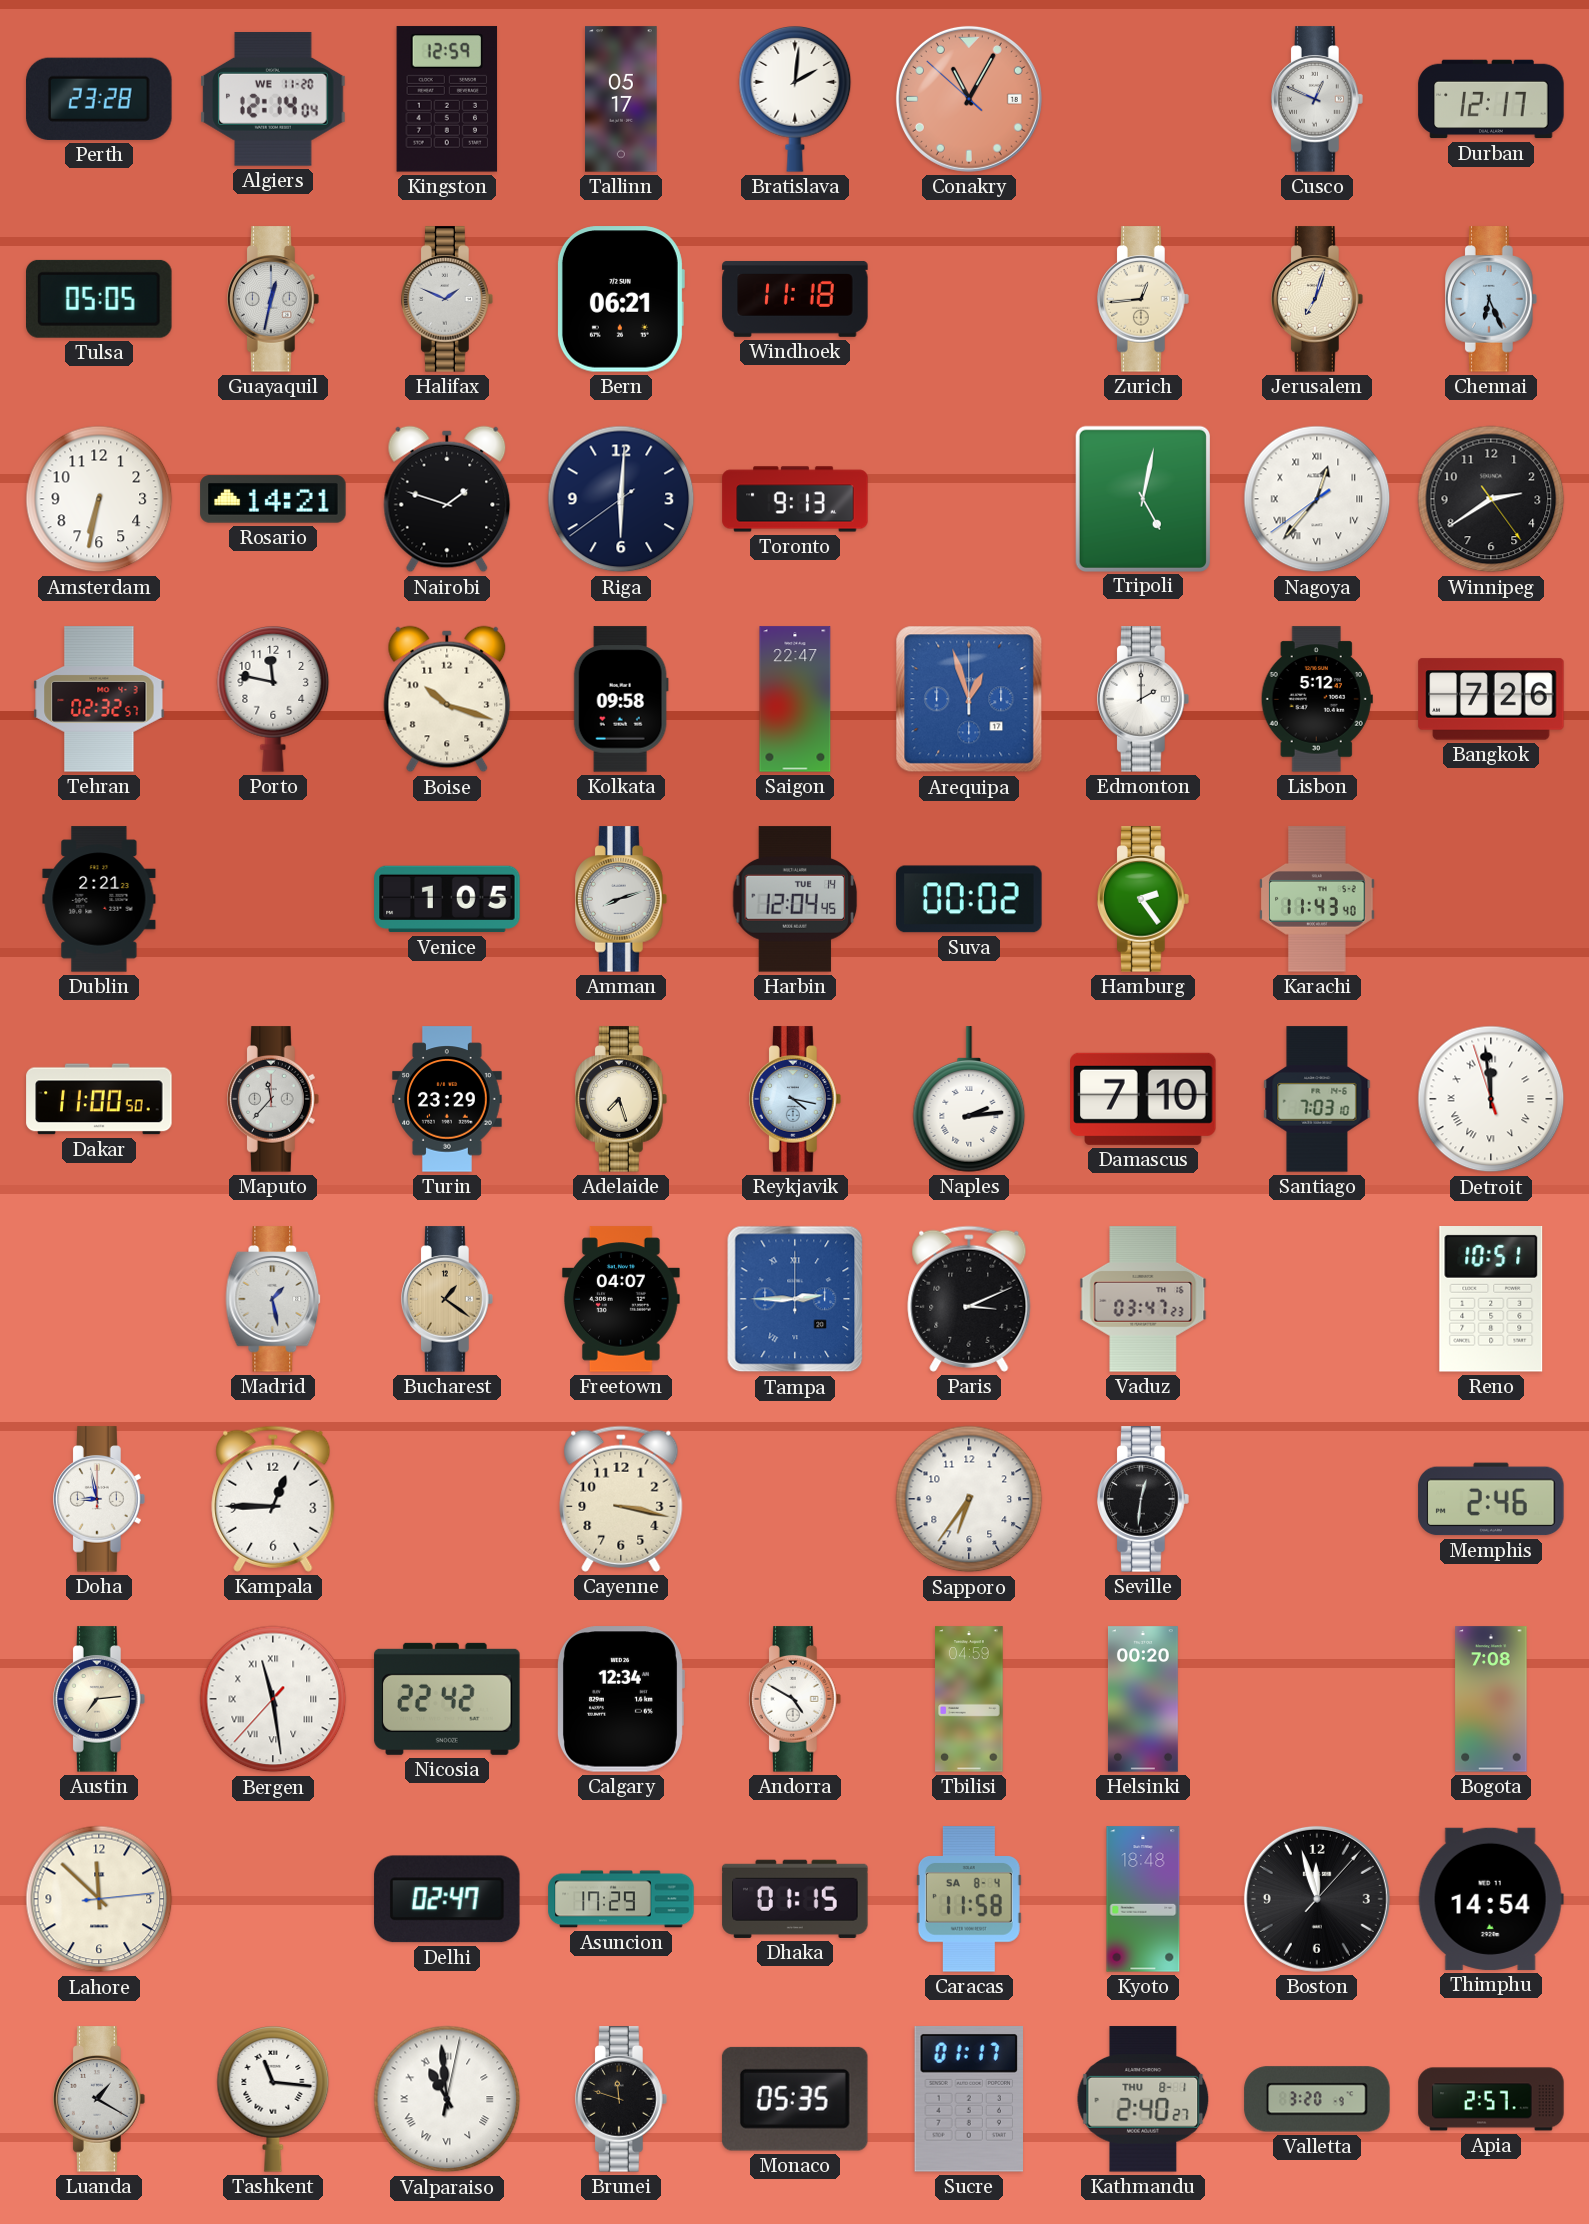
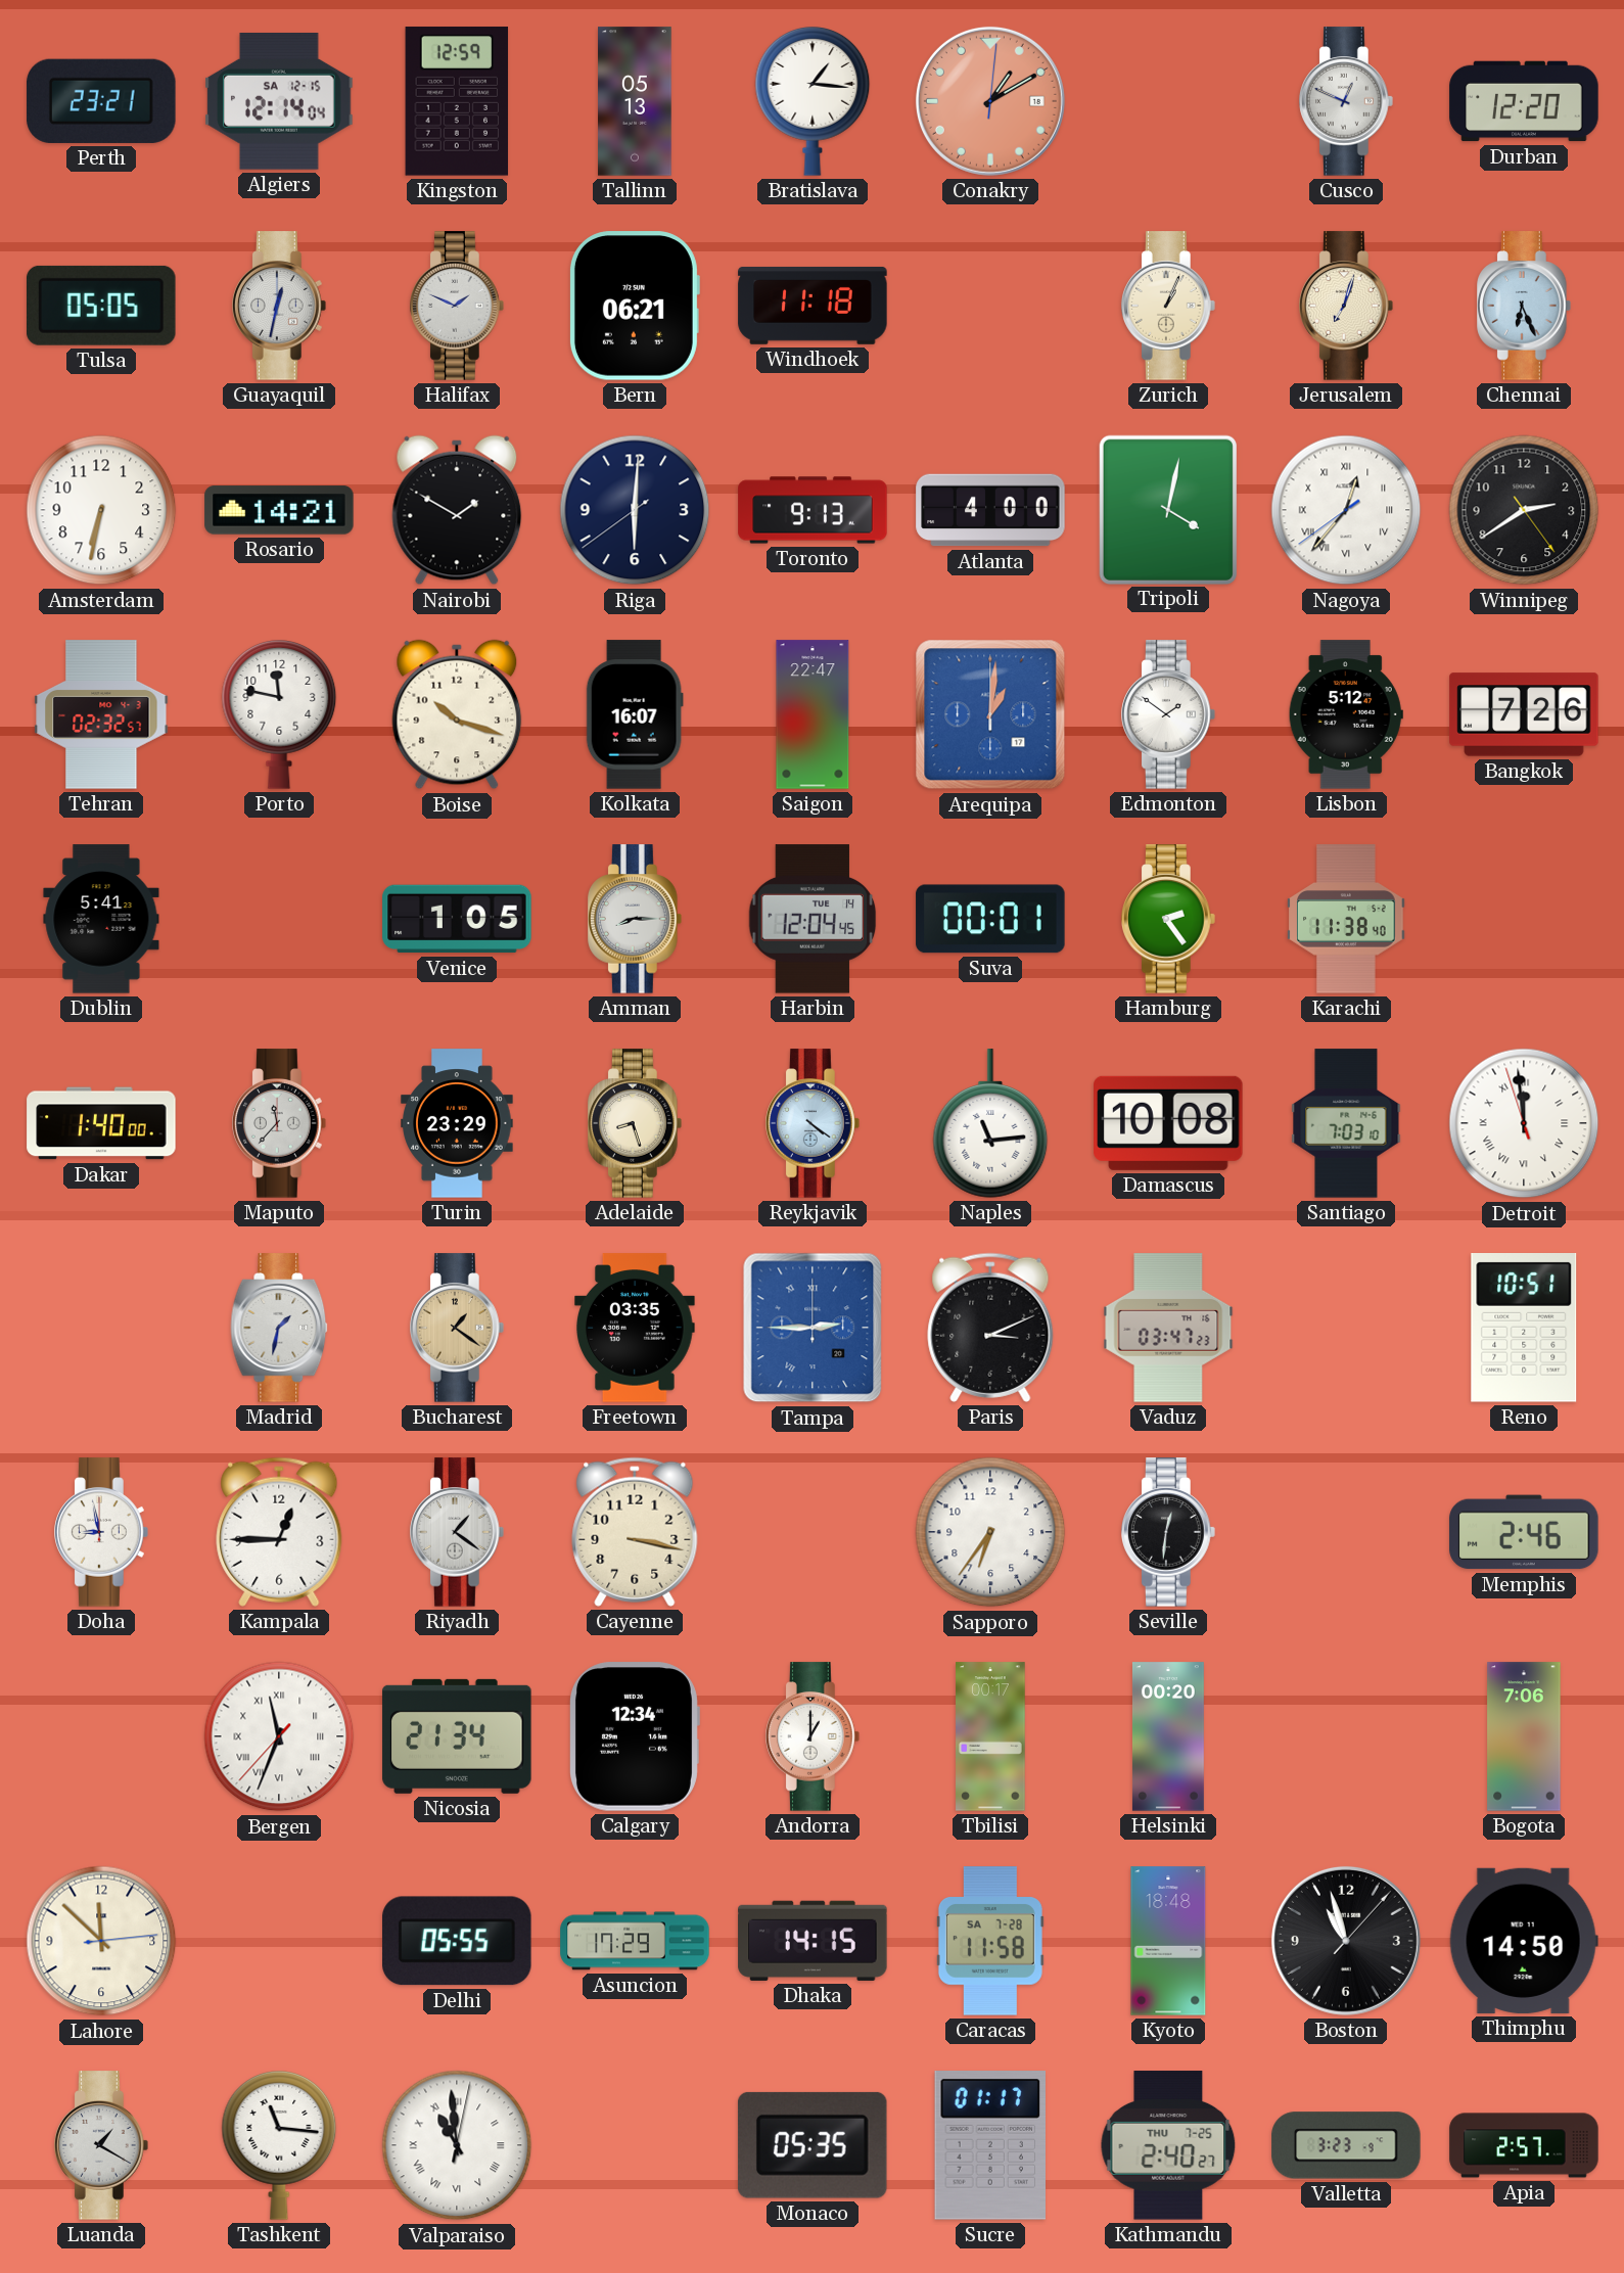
Perth: 23:28 -> 23:21 (101, 101)
Algiers date: WE 11-20 -> SA 12-15 (279, 102)
Tallinn: 05:17 -> 05:13 (635, 101)
Bratislava: 2:01 -> 1:16 (813, 102)
Conakry: 11:04 -> 1:10 (990, 101)
Durban: 12:17 -> 12:20 (1524, 101)
Zurich: 12:44 -> 1:04 (1169, 306)
Nairobi: 1:48 -> 1:50 (457, 510)
Atlanta: none -> 4:00 (990, 510)
Tripoli: 5:02 -> 4:02 (1168, 509)
Kolkata: 09:58 -> 16:07 (635, 714)
Arequipa: 12:57 -> 1:01 (990, 714)
Edmonton: 2:00 -> 1:51 (1169, 714)
Dublin: 2:21 -> 5:41 (101, 919)
Amman: 8:12 -> 8:15 (636, 919)
Suva: 00:02 -> 00:01 (990, 919)
Karachi: 11:43 -> 11:38 (1346, 919)
Dakar: 11:00 -> 1:40 (101, 1123)
Adelaide: 7:27 -> 8:27 (636, 1123)
Reykjavik: 4:17 -> 4:21 (814, 1123)
Naples: 2:14 -> 11:14 (990, 1123)
Damascus: 7:10 -> 10:08 (1168, 1123)
Madrid: 1:28 -> 1:32 (279, 1328)
Freetown: 04:07 -> 03:35 (636, 1328)
Riyadh: none -> 1:21 (458, 1532)
Austin: 7:14 -> none (100, 1699)
Bergen: 11:28 -> 11:33 (279, 1736)
Nicosia: 22:42 -> 21:34 (457, 1736)
Andorra: 4:50 -> 1:00 (814, 1736)
Tbilisi: 04:59 -> 00:17 (990, 1736)
Bogota: 7:08 -> 7:06 (1524, 1736)
Delhi: 02:47 -> 05:55 (457, 1941)
Dhaka: 01:15 -> 14:15 (813, 1941)
Caracas date: SA 8-4 -> SA 7-28 (990, 1941)
Boston: 11:57 -> 10:57 (1346, 1941)
Thimphu: 14:54 -> 14:50 (1524, 1941)
Brunei: 11:48 -> none (622, 2099)
Kathmandu date: THU 8-1 -> THU 7-25 (1168, 2145)
Valletta: 3:20 -> 3:23 (1346, 2145)
